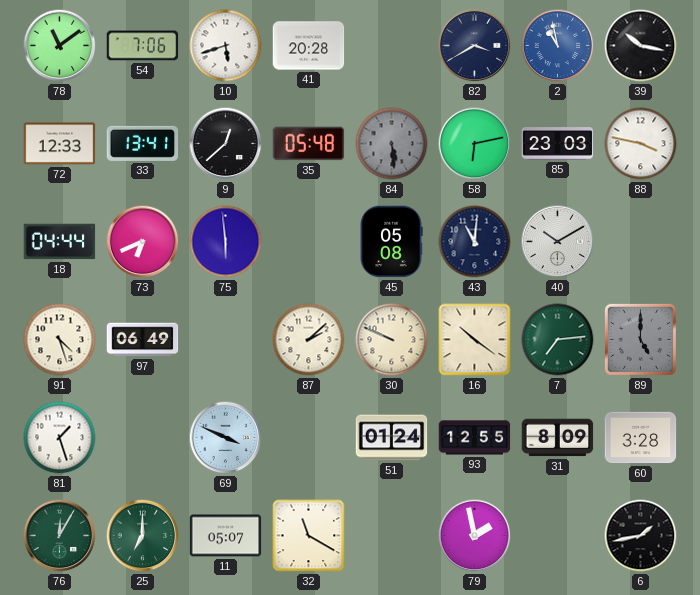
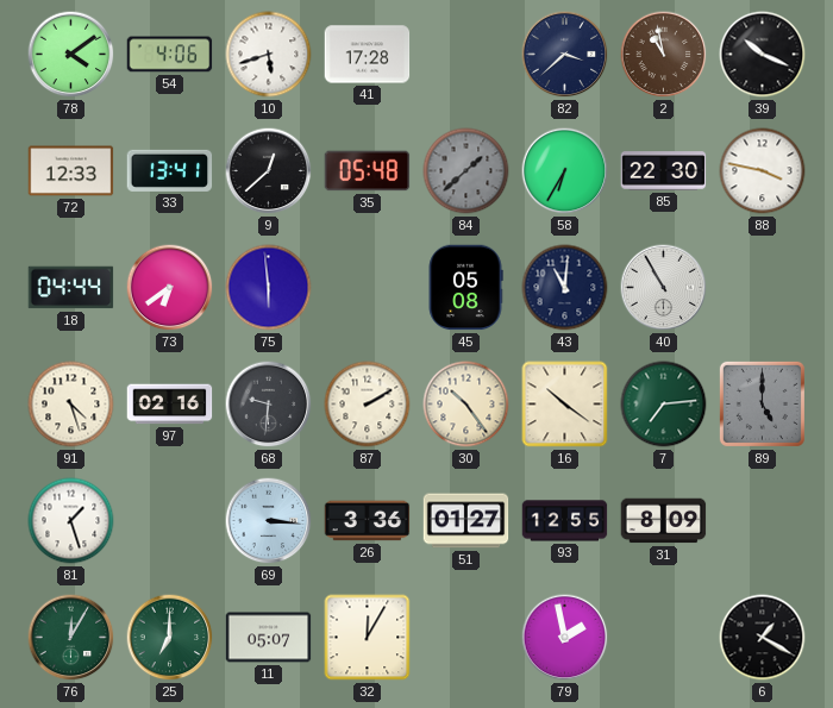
78: 11:09 -> 4:09 (71, 55)
54: 7:06 -> 4:06 (170, 55)
41: 20:28 -> 17:28 (368, 55)
82: 3:40 -> 3:38 (565, 55)
2 dial: blue -> brown (664, 55)
39: 10:17 -> 10:19 (763, 55)
84: 5:29 -> 1:38 (466, 171)
58: 6:13 -> 6:35 (565, 171)
85: 23:03 -> 22:30 (664, 171)
73: 6:41 -> 6:39 (170, 288)
40: 10:10 -> 10:55 (664, 288)
97: 06:49 -> 02:16 (170, 405)
68: none -> 9:31 (269, 405)
87: 2:08 -> 2:10 (368, 405)
30: 9:49 -> 10:24 (466, 405)
69: 3:49 -> 3:16 (269, 521)
26: none -> 3:36 (368, 521)
51: 01:24 -> 01:27 (466, 521)
60: 3:28 -> none (641, 438)
32: 11:20 -> 12:05 (368, 638)
6: 1:43 -> 1:20 (763, 638)
